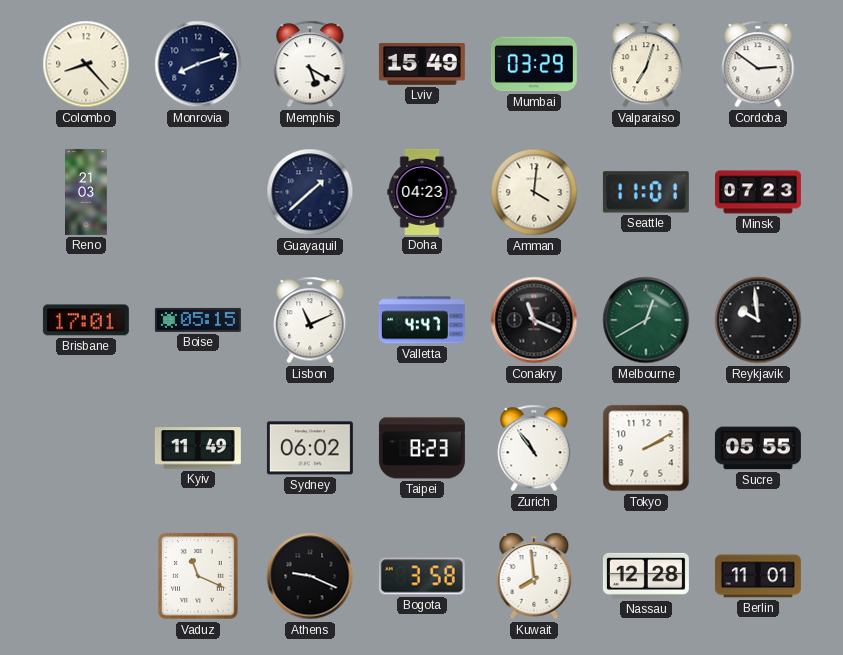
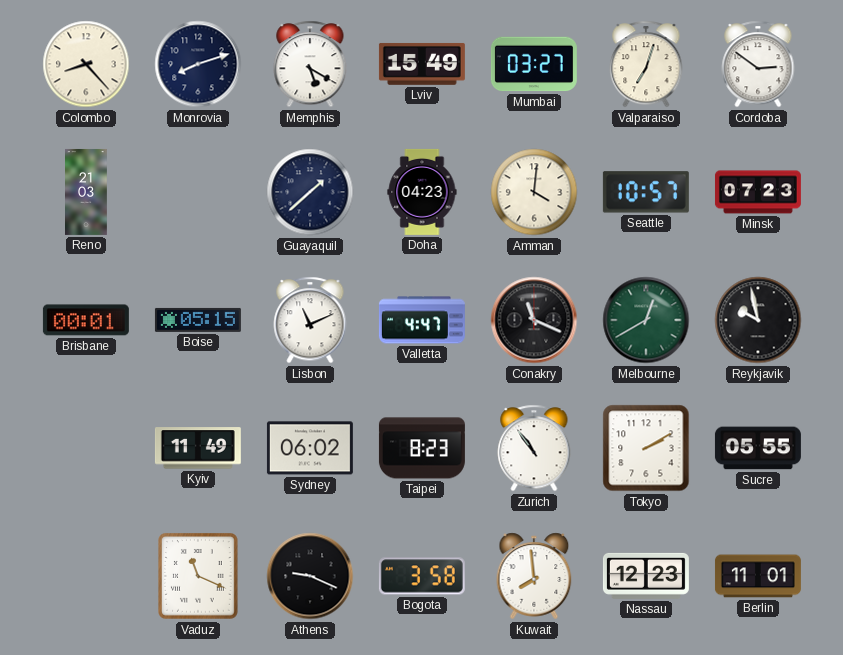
Mumbai: 03:29 -> 03:27 (534, 64)
Seattle: 11:01 -> 10:57 (646, 192)
Brisbane: 17:01 -> 00:01 (86, 320)
Reykjavik: 9:59 -> 9:58 (758, 320)
Nassau: 12:28 -> 12:23 (646, 576)
